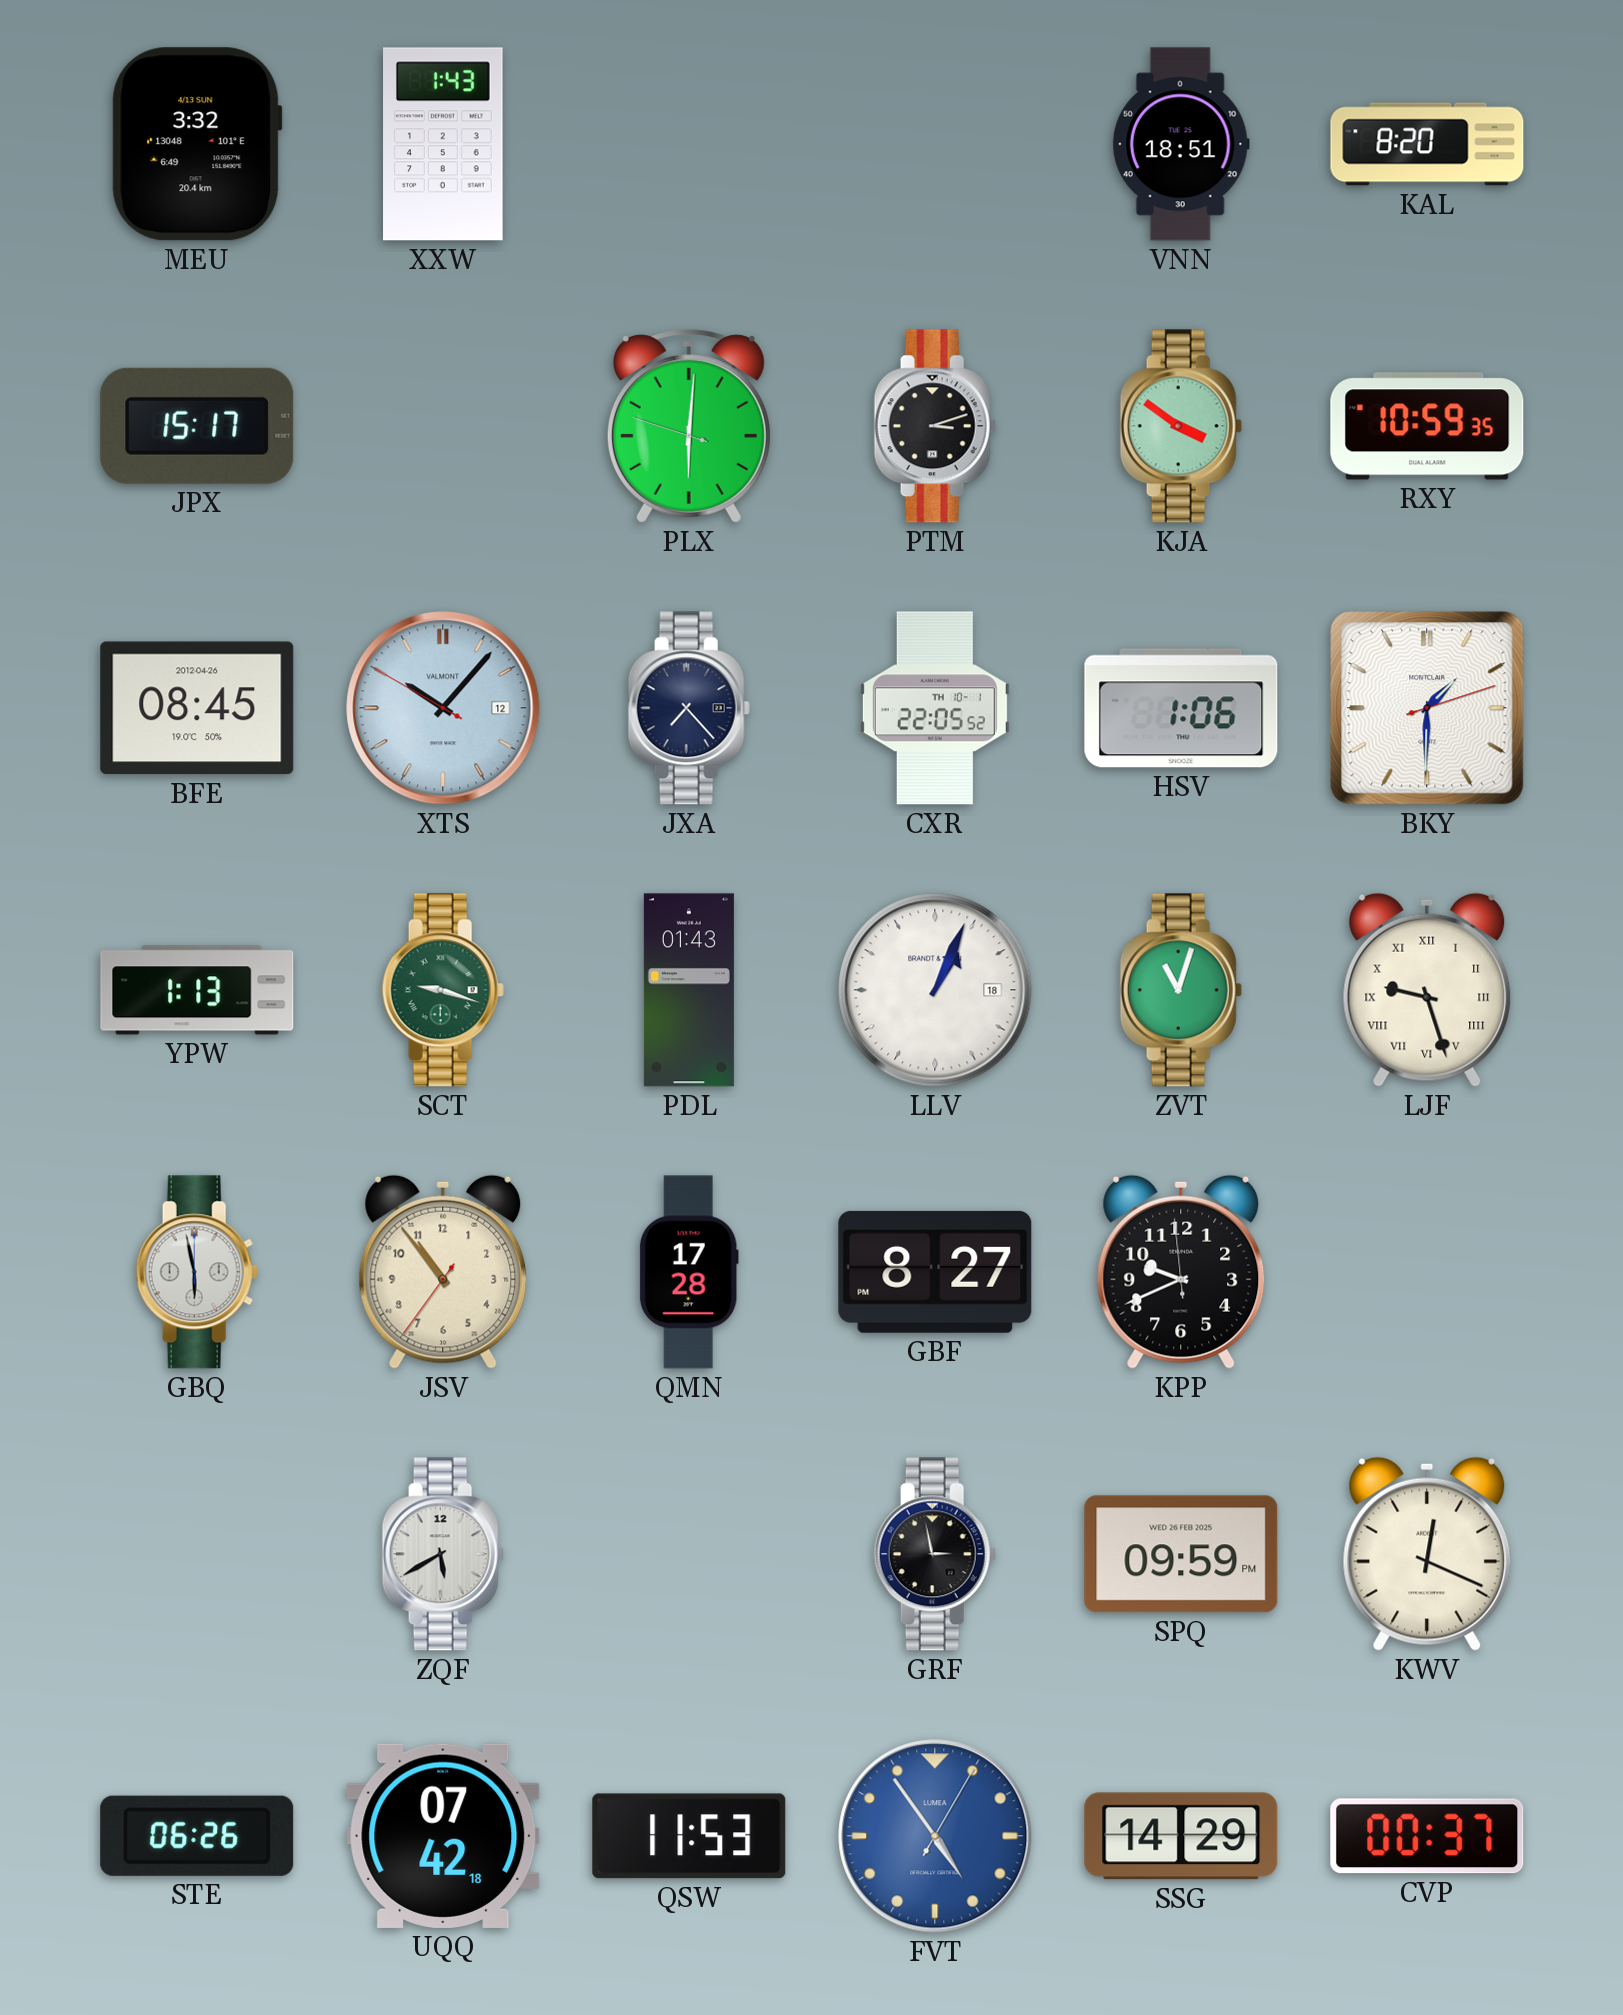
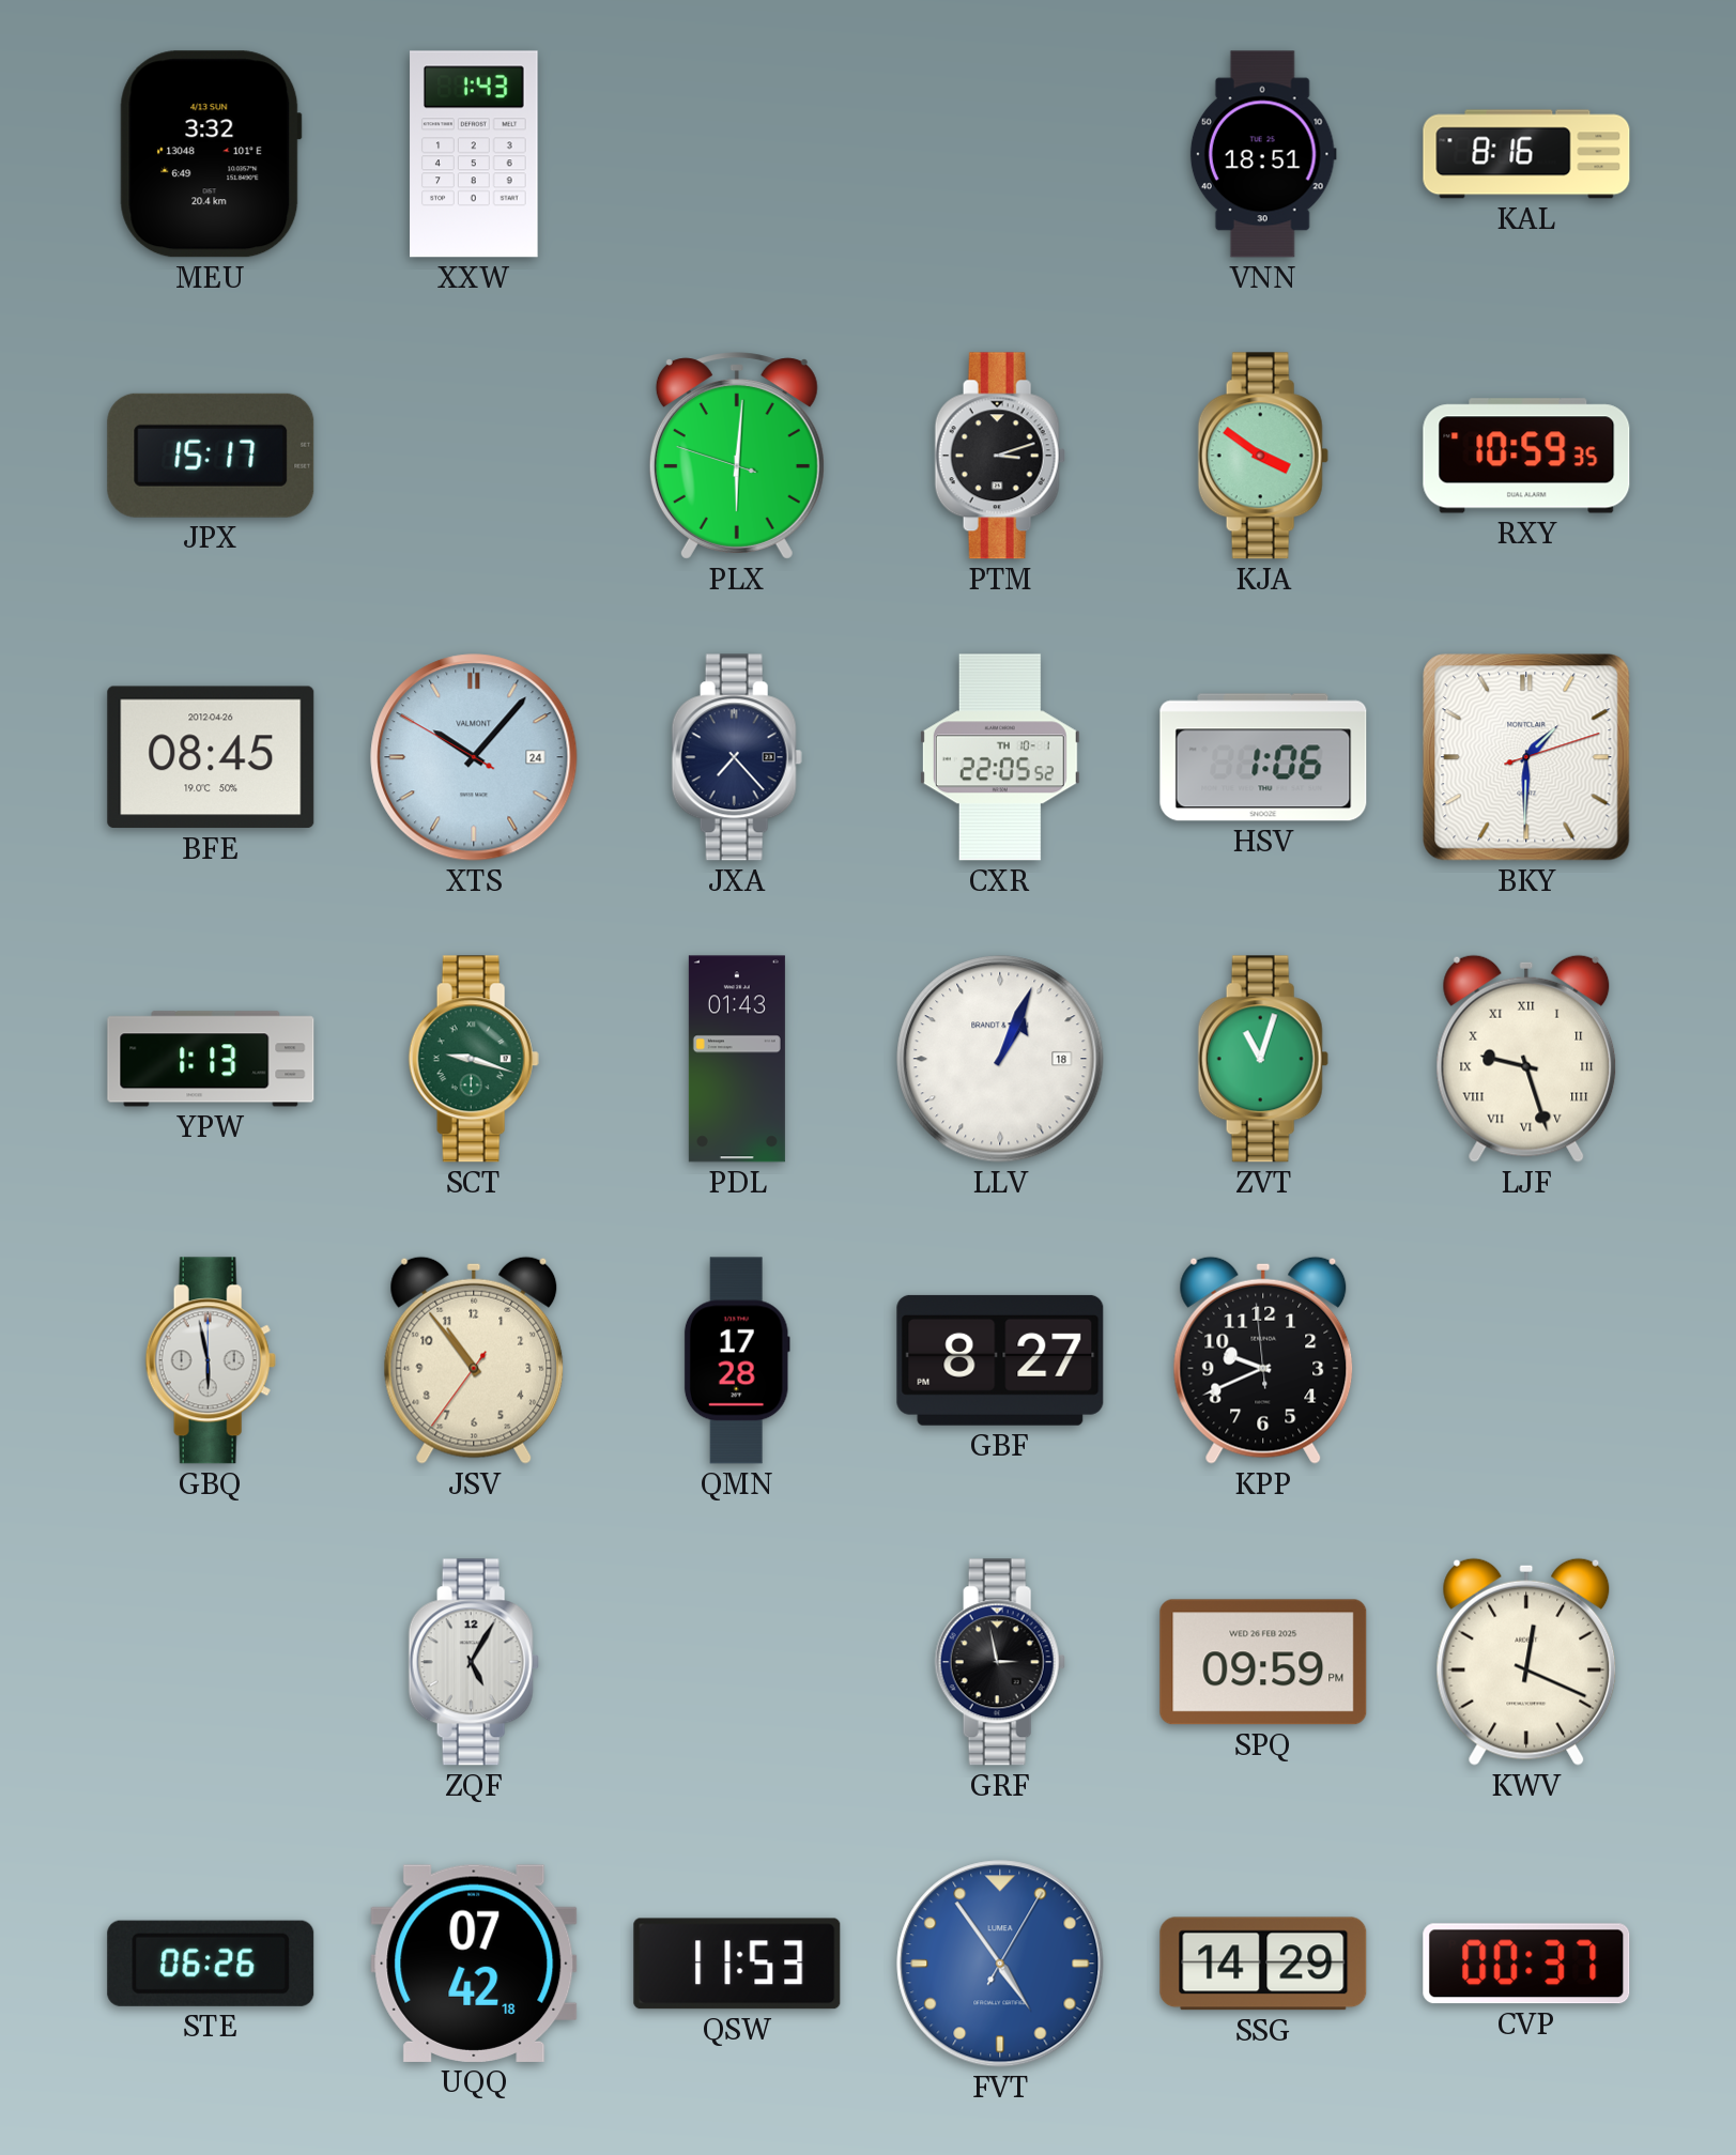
KAL: 8:20 -> 8:16 (1526, 154)
XTS date: 12 -> 24 (474, 757)
ZQF: 5:40 -> 5:05 (474, 1662)
